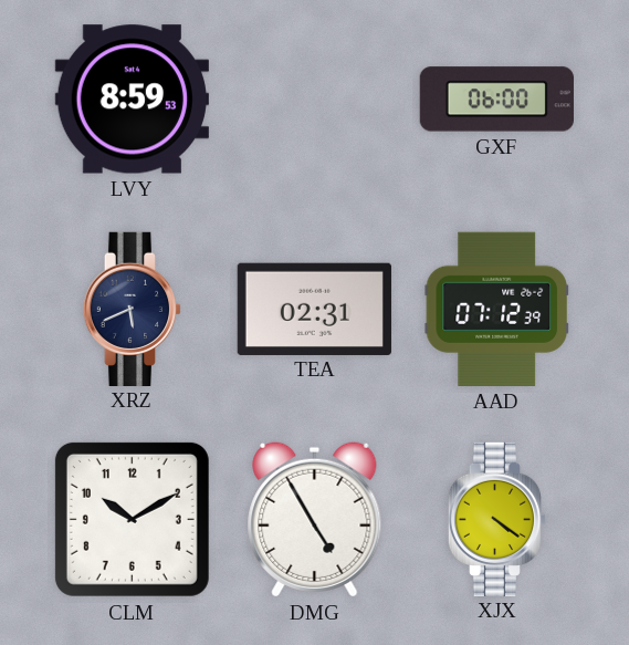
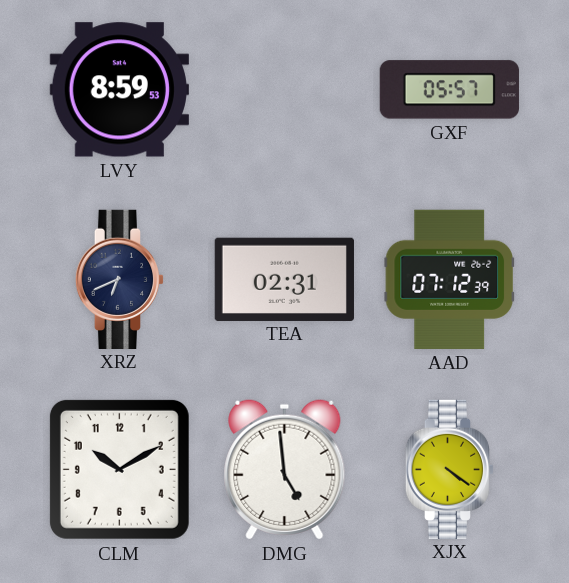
GXF: 06:00 -> 05:57 (449, 90)
XRZ: 5:41 -> 6:41 (120, 279)
DMG: 4:55 -> 4:59 (285, 470)
